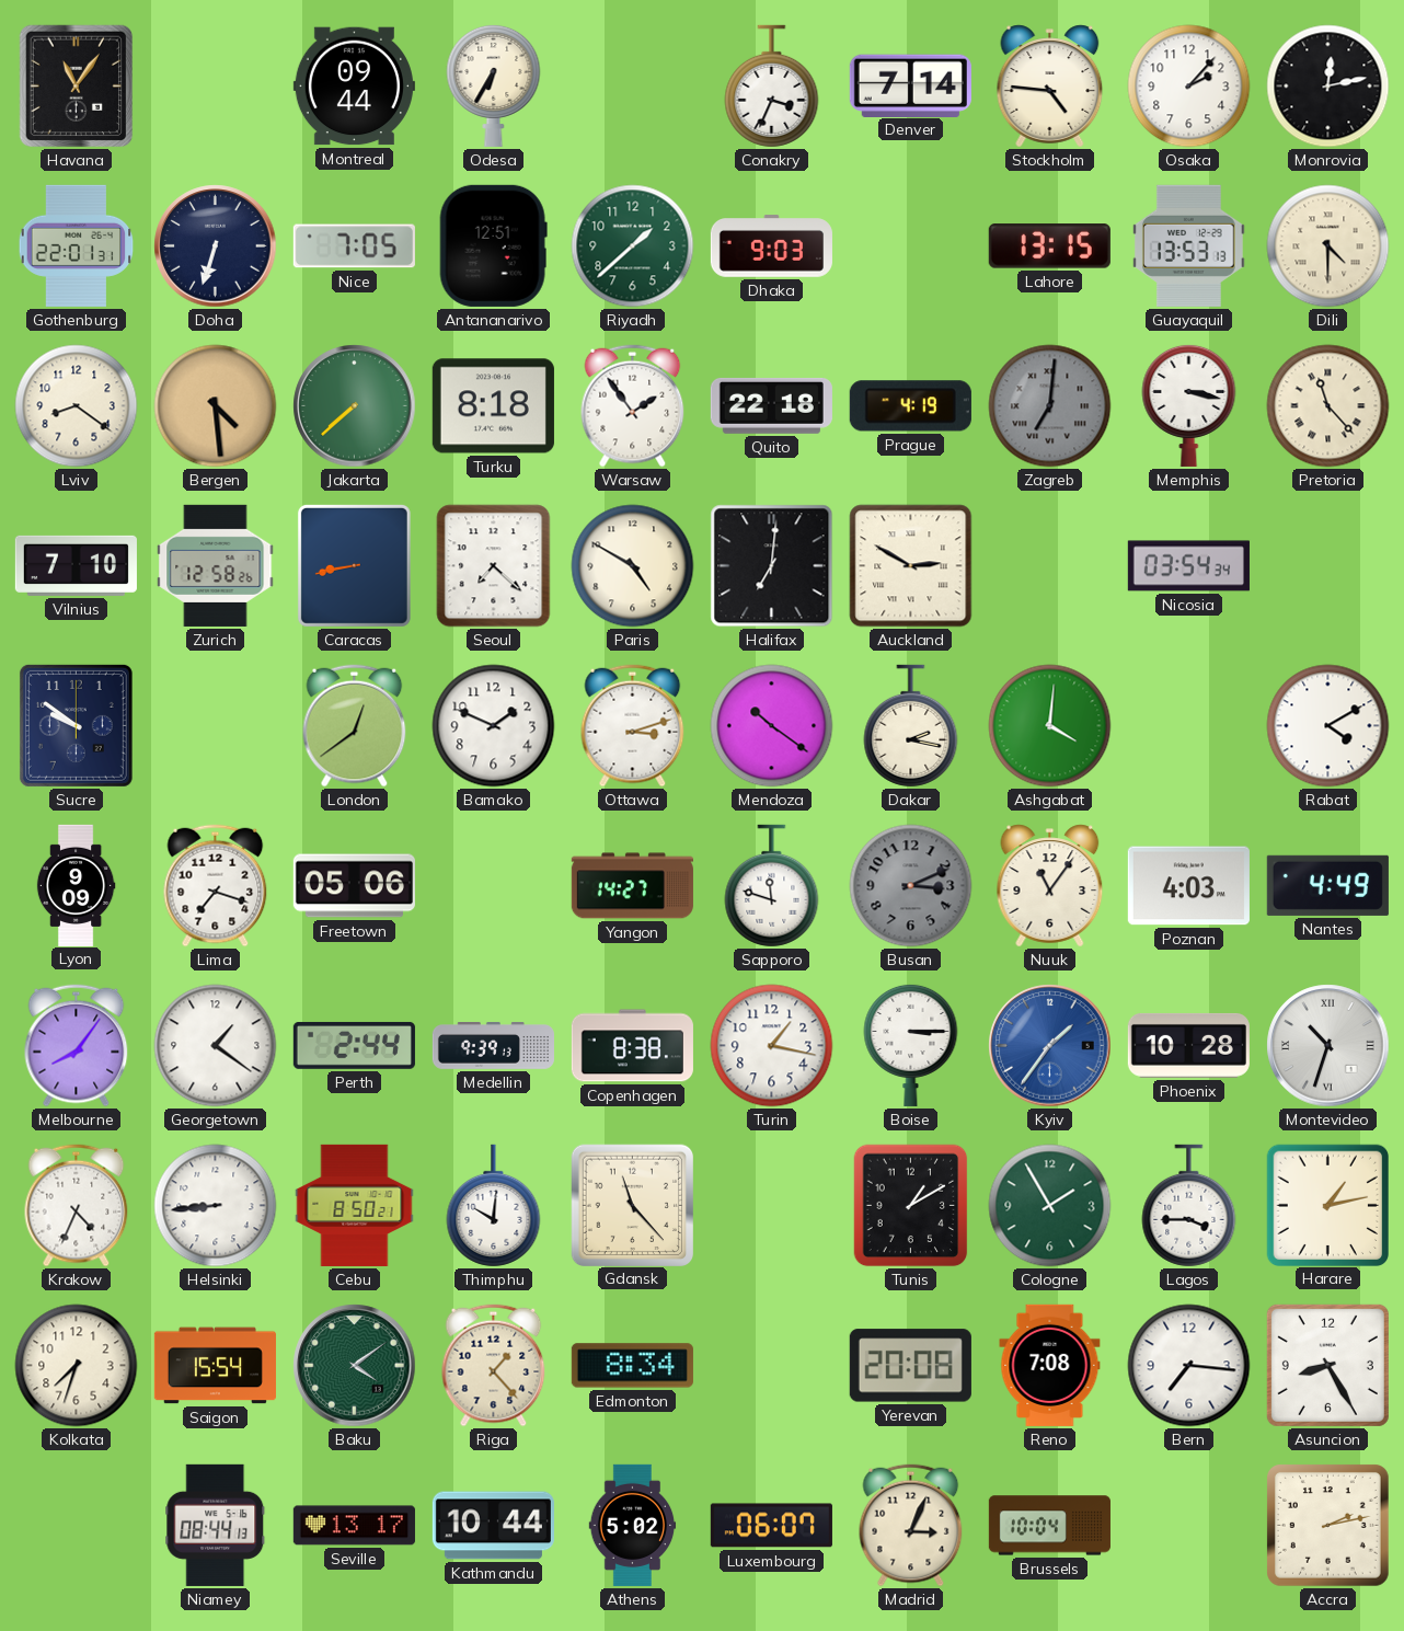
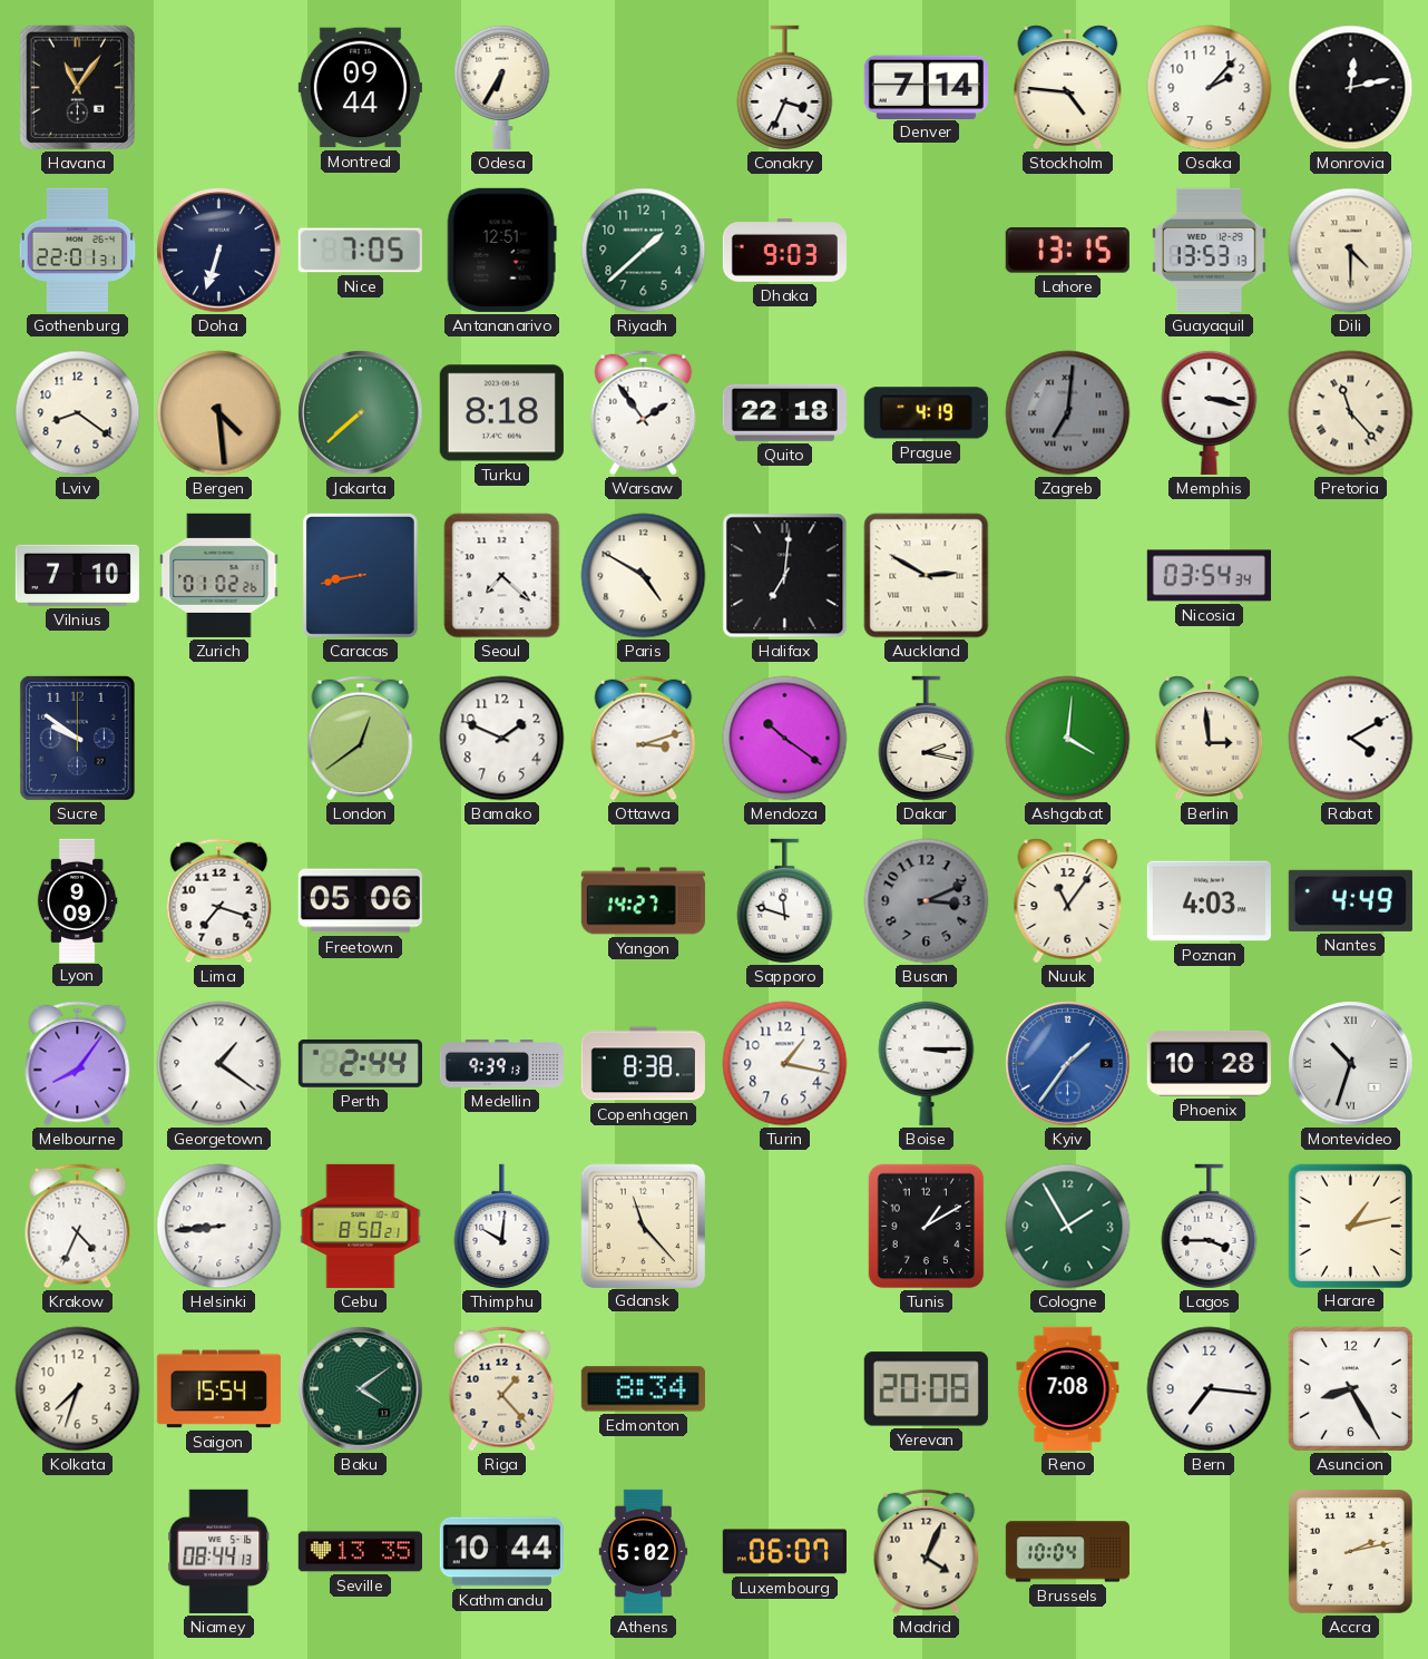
Zurich: 12:58 -> 01:02 (219, 575)
Berlin: none -> 2:59 (1210, 739)
Seville: 13:17 -> 13:35 (360, 1552)
Madrid: 3:04 -> 4:04 (927, 1552)
